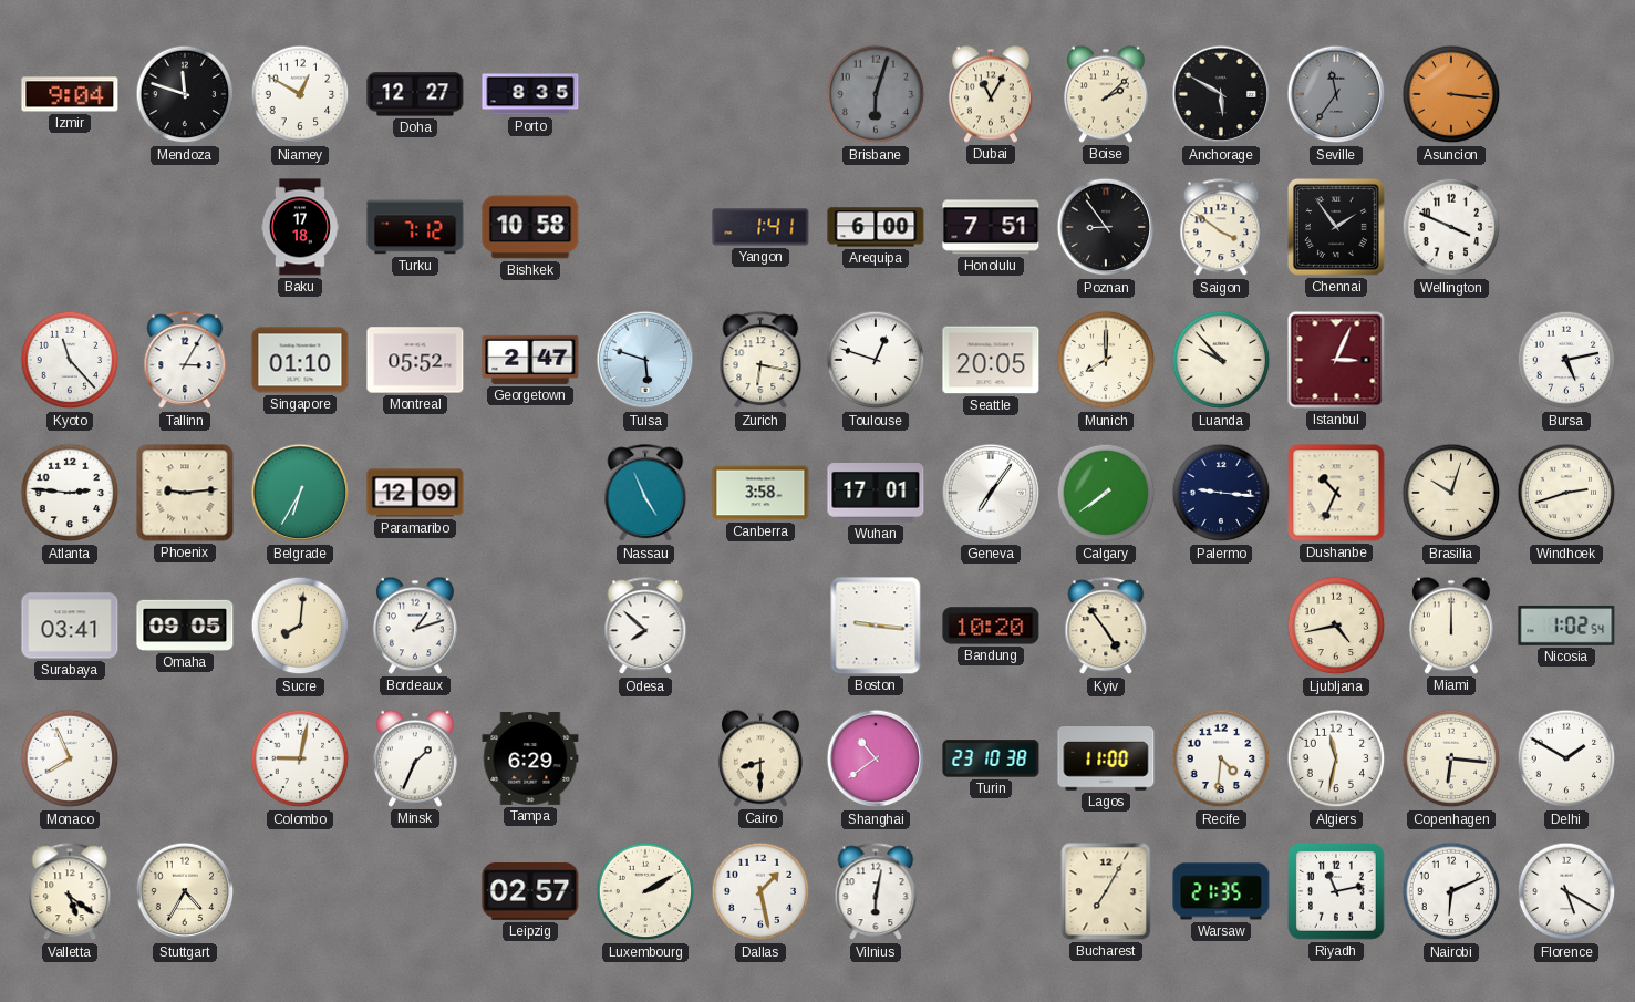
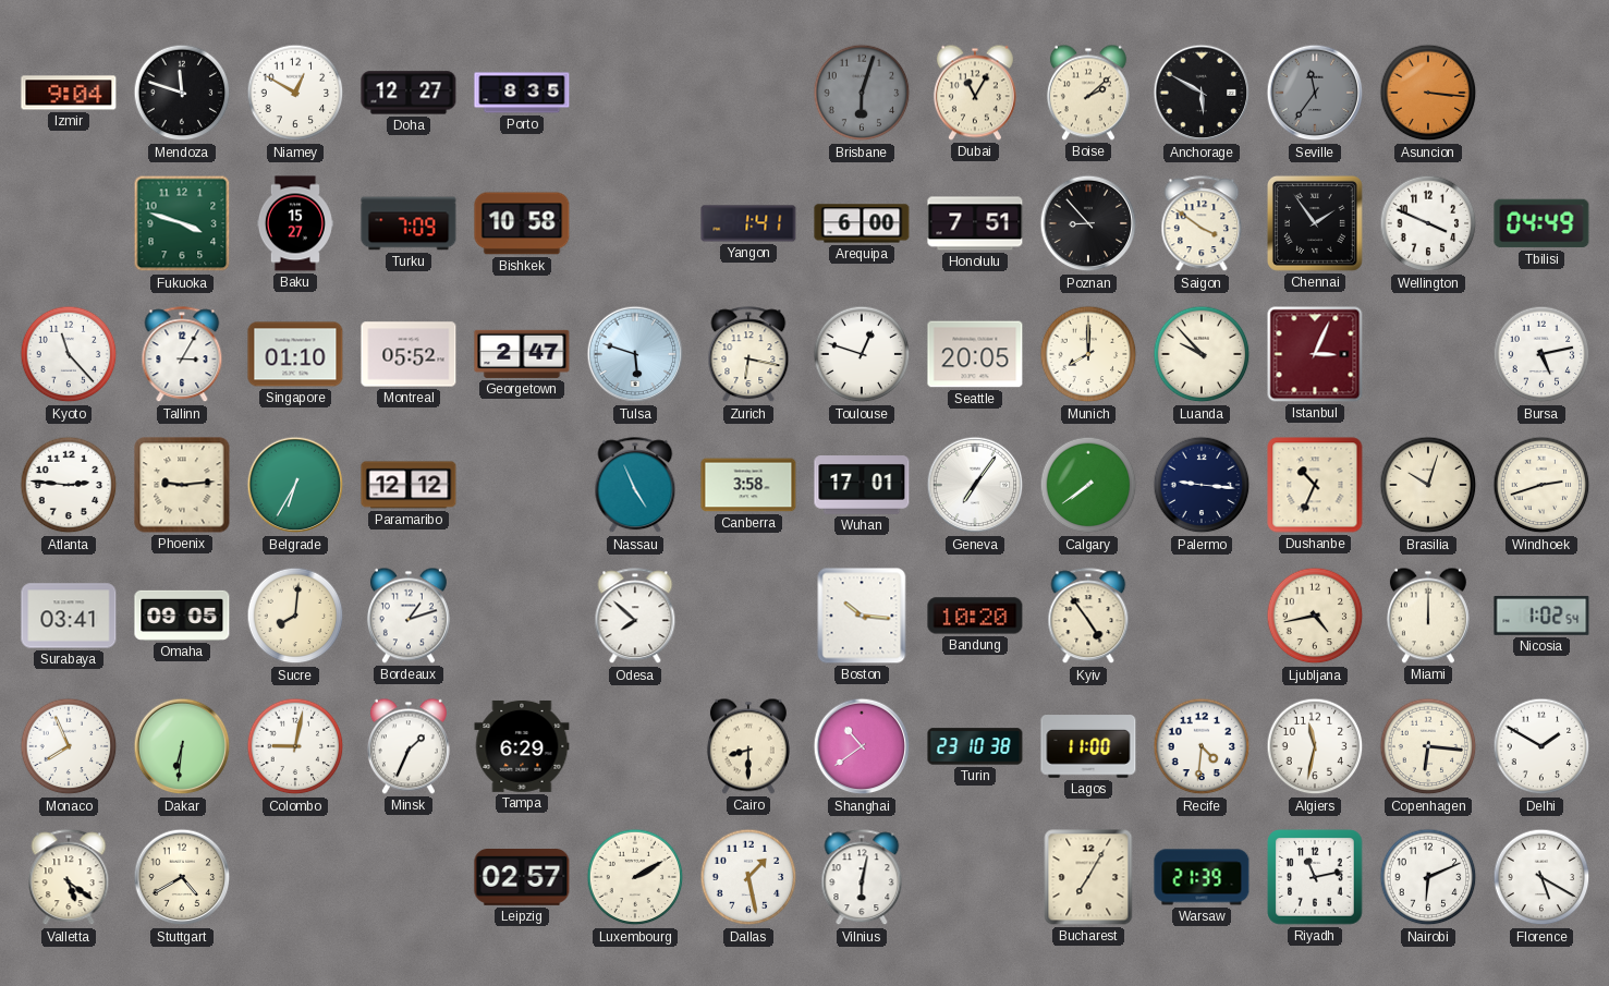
Fukuoka: none -> 3:48 (182, 223)
Baku: 17:18 -> 15:27 (295, 223)
Turku: 7:12 -> 7:09 (409, 223)
Poznan: 8:54 -> 8:53 (1088, 223)
Tbilisi: none -> 04:49 (1541, 223)
Paramaribo: 12:09 -> 12:12 (409, 485)
Boston: 9:16 -> 10:16 (862, 616)
Dakar: none -> 6:31 (182, 746)
Stuttgart: 4:35 -> 4:40 (182, 877)
Warsaw: 21:35 -> 21:39 (1202, 877)
